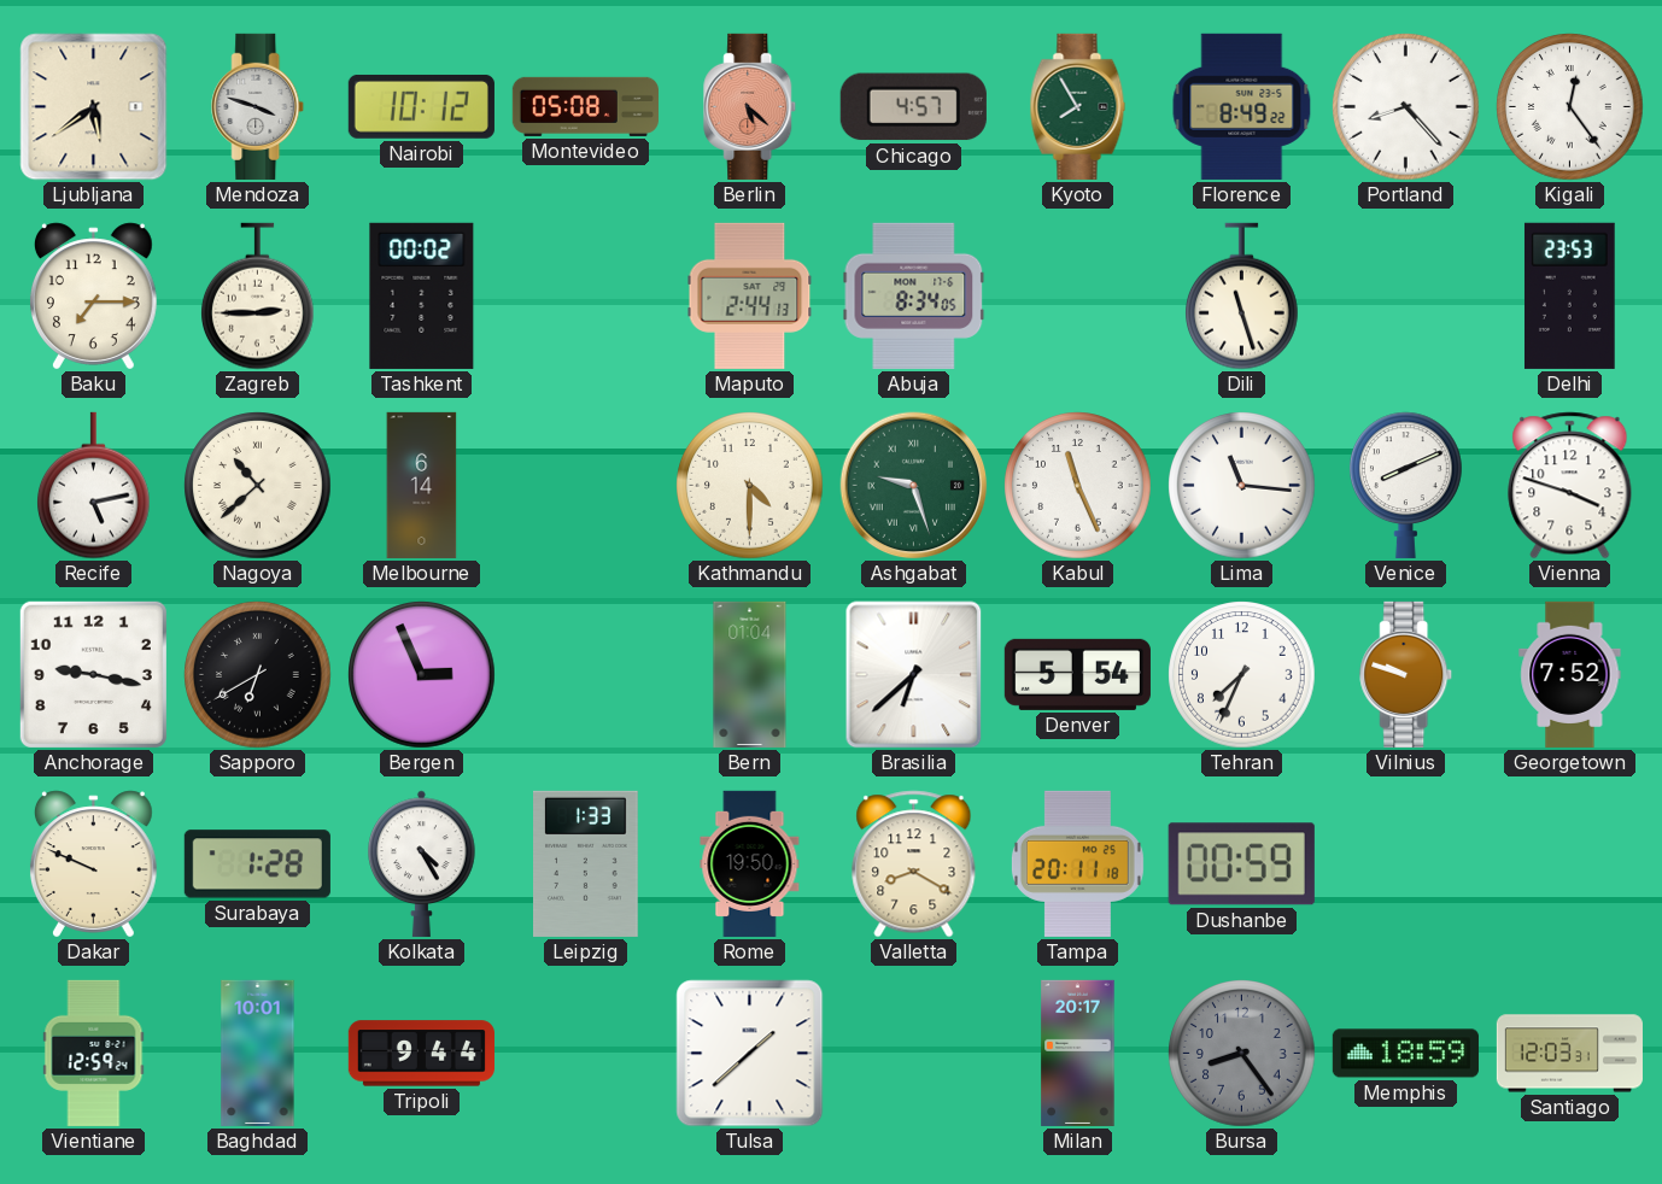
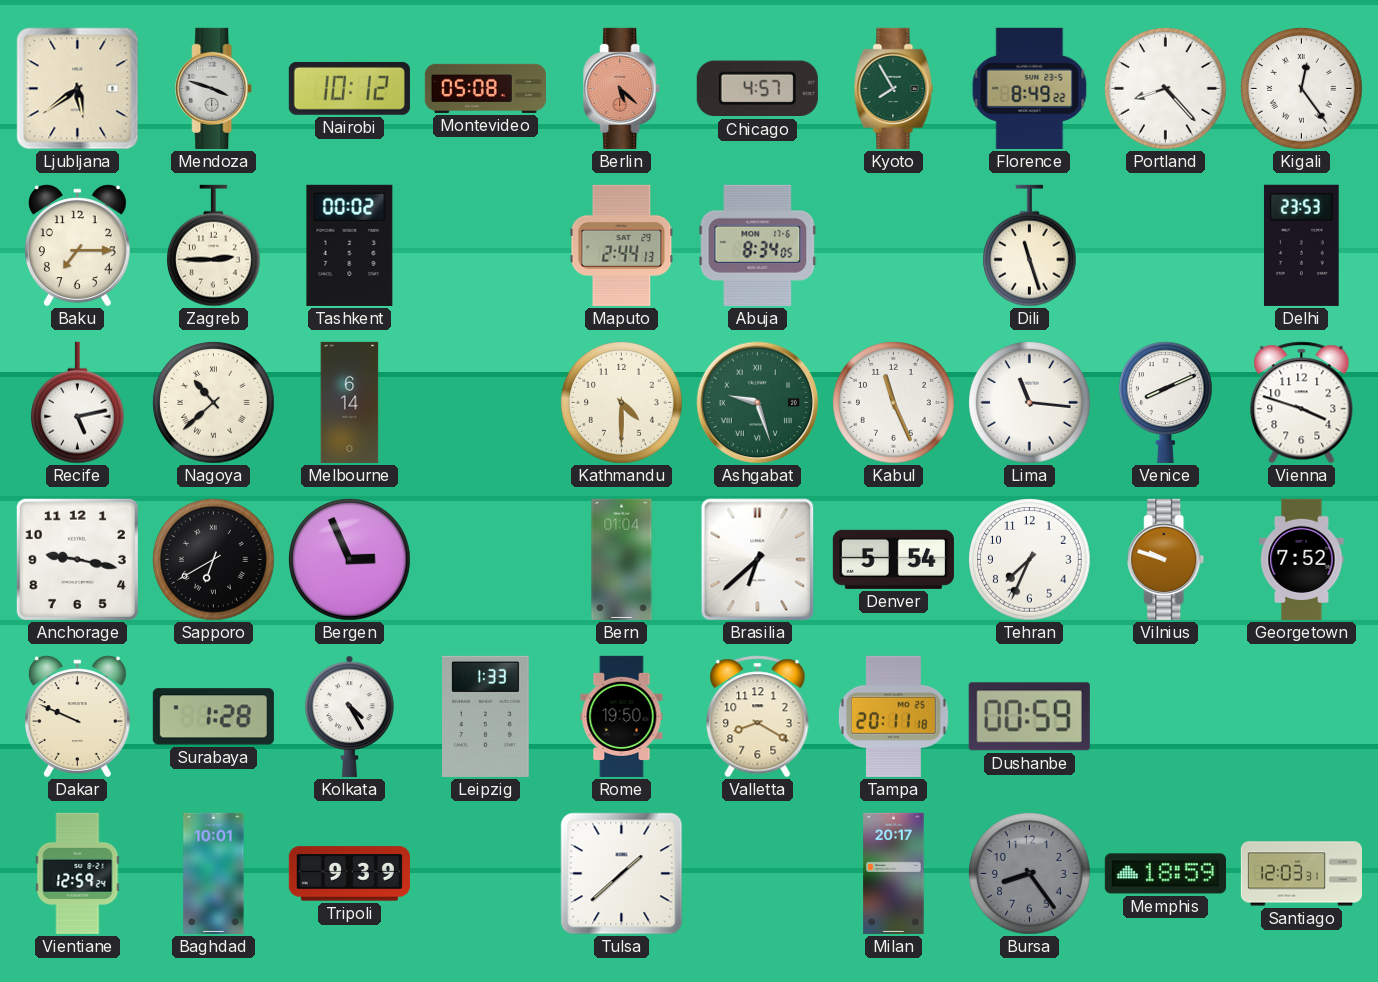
Tripoli: 9:44 -> 9:39 (349, 874)
